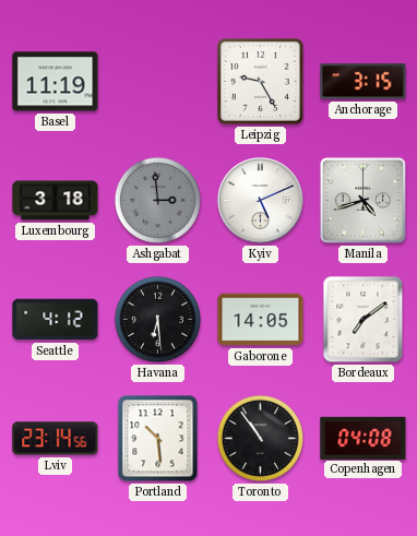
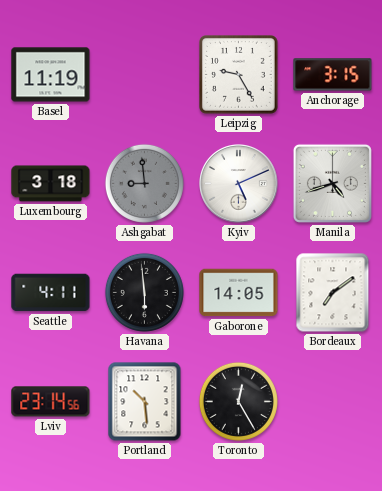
Ashgabat: 2:59 -> 8:59 (144, 183)
Seattle: 4:12 -> 4:11 (51, 293)
Havana: 6:29 -> 5:59 (144, 292)
Toronto: 10:54 -> 12:25 (238, 401)
Copenhagen: 04:08 -> none (364, 438)
